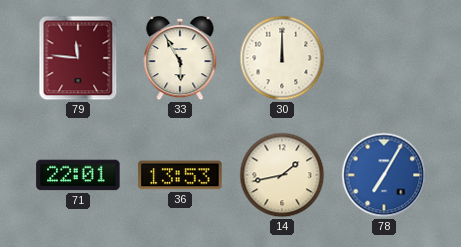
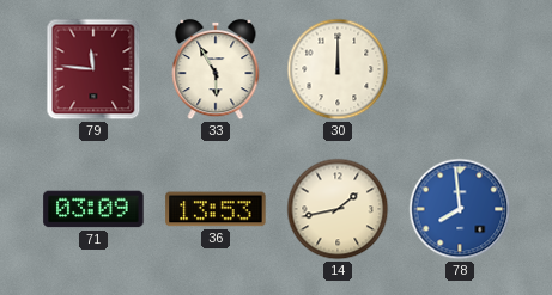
71: 22:01 -> 03:09 (93, 209)
78: 7:05 -> 7:59 (460, 209)
